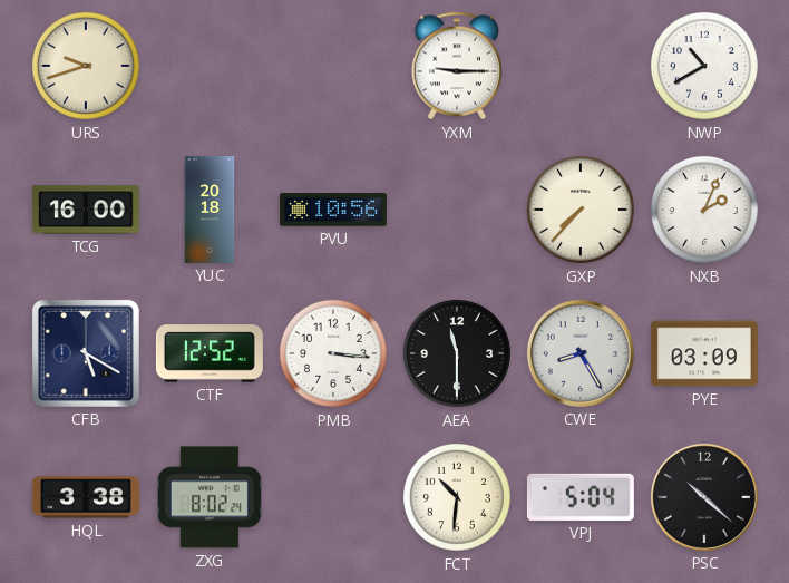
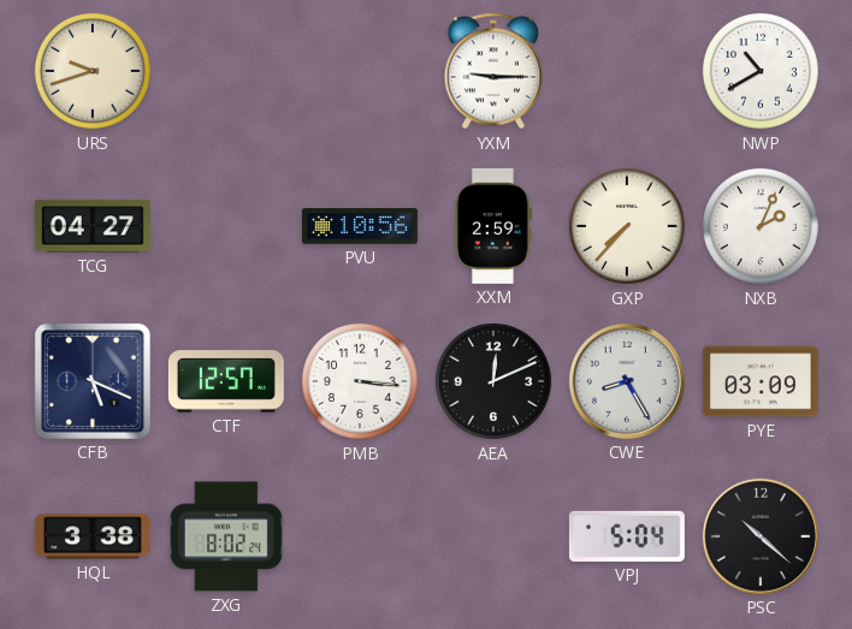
TCG: 16:00 -> 04:27 (93, 226)
YUC: 20:18 -> none (210, 210)
XXM: none -> 2:59 (493, 226)
CFB: 5:20 -> 5:19 (93, 381)
CTF: 12:52 -> 12:57 (226, 381)
AEA: 11:30 -> 12:11 (493, 381)
FCT: 10:31 -> none (457, 497)
